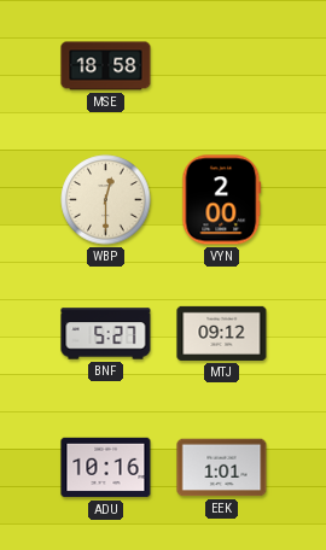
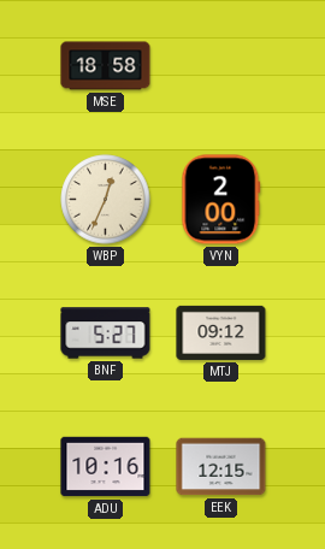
WBP: 12:30 -> 12:34 (106, 200)
EEK: 1:01 -> 12:15 (221, 467)
